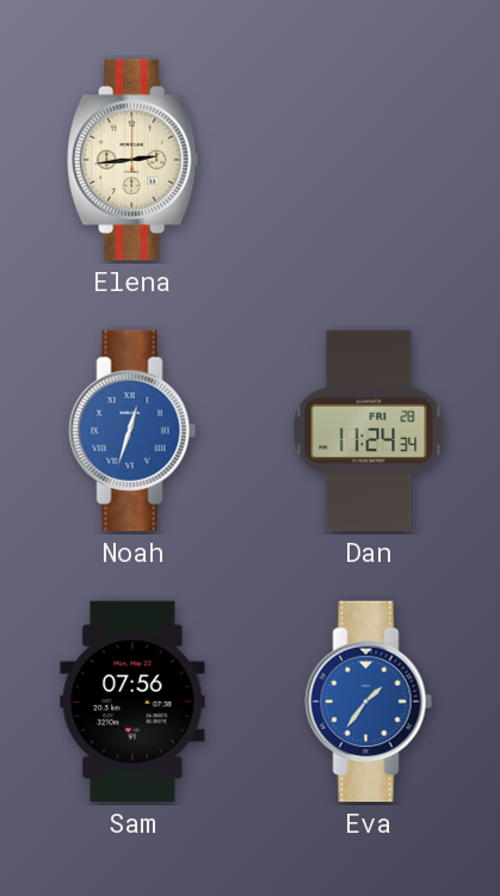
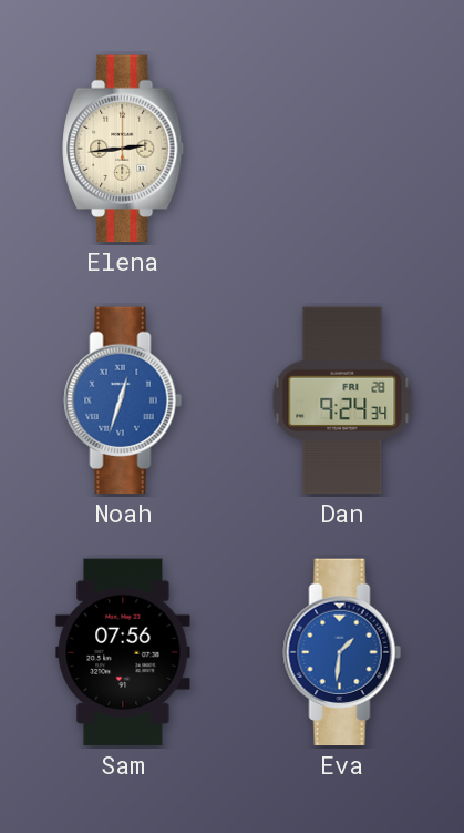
Dan: 11:24 -> 9:24 (342, 400)
Eva: 1:36 -> 1:31 (342, 652)
